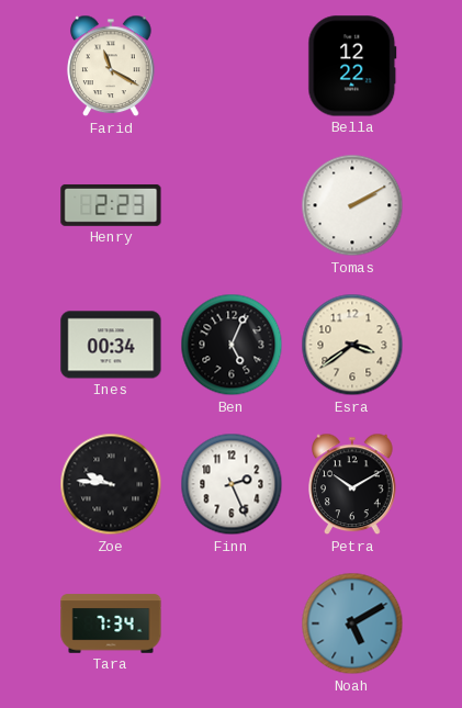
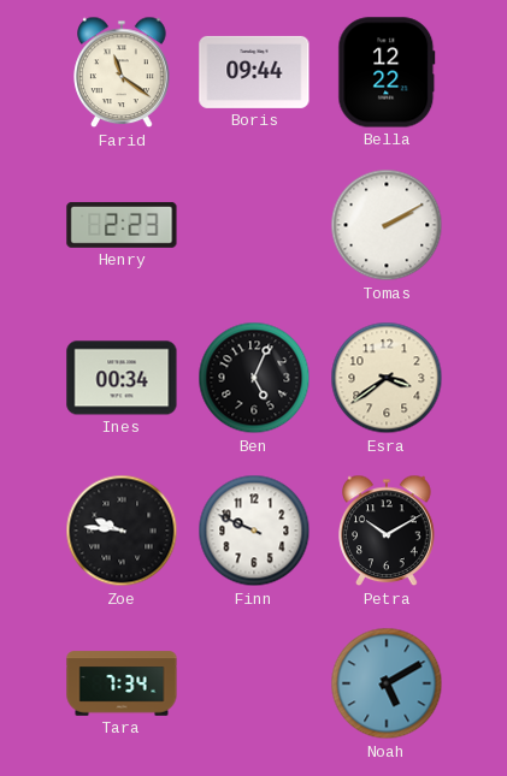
Farid: 11:20 -> 11:21 (122, 72)
Boris: none -> 09:44 (254, 72)
Finn: 2:26 -> 9:49 (254, 531)
